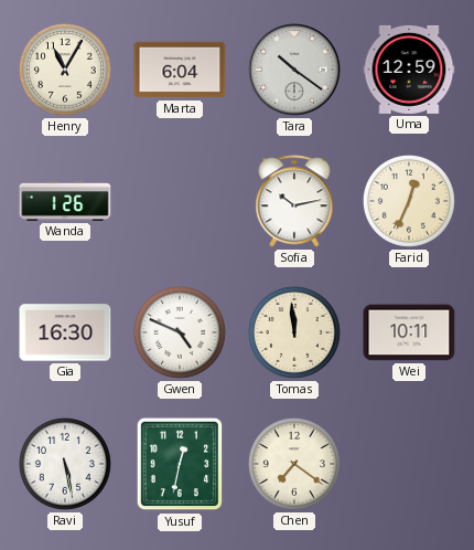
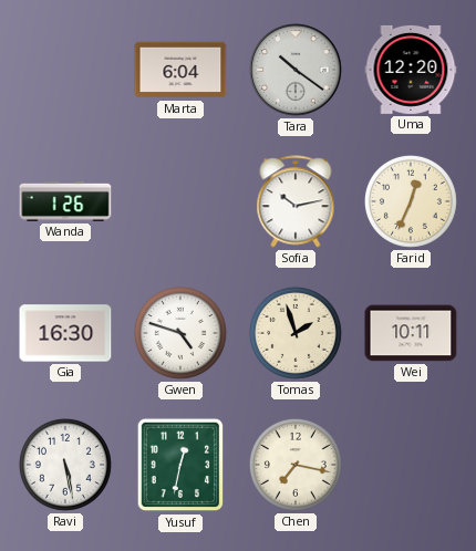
Henry: 11:05 -> none (65, 70)
Uma: 12:59 -> 12:20 (411, 70)
Gwen: 4:49 -> 4:48 (180, 333)
Tomas: 11:59 -> 1:57 (296, 333)
Chen: 7:21 -> 7:17 (296, 465)
